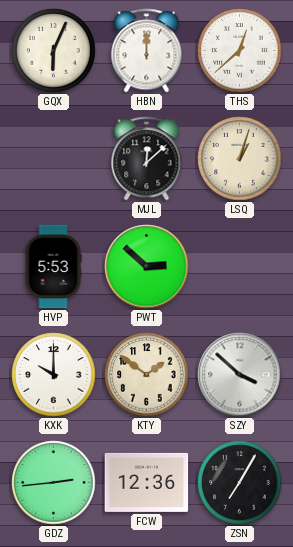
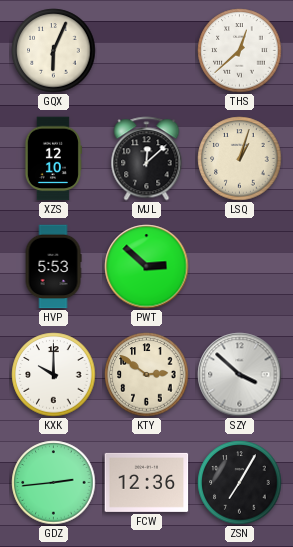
HBN: 12:00 -> none (147, 51)
XZS: none -> 12:10 (53, 159)
KTY: 1:51 -> 2:51 (147, 375)
